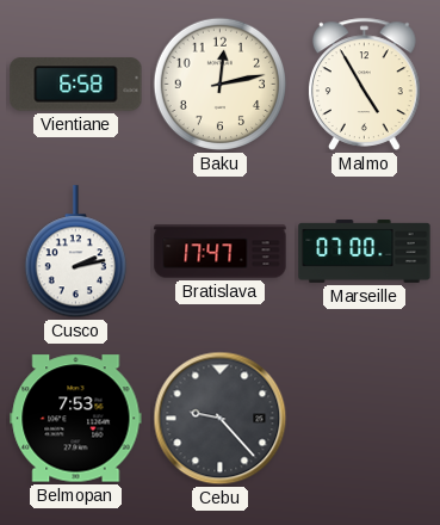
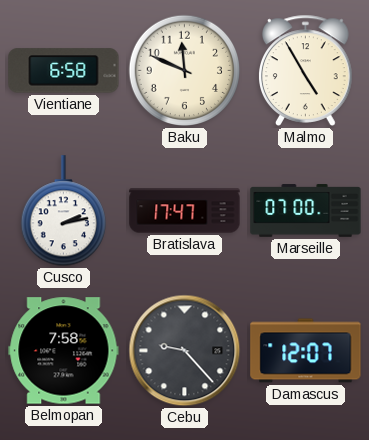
Baku: 12:13 -> 11:49 (185, 71)
Belmopan: 7:53 -> 7:58 (64, 351)
Damascus: none -> 12:07 (306, 351)
